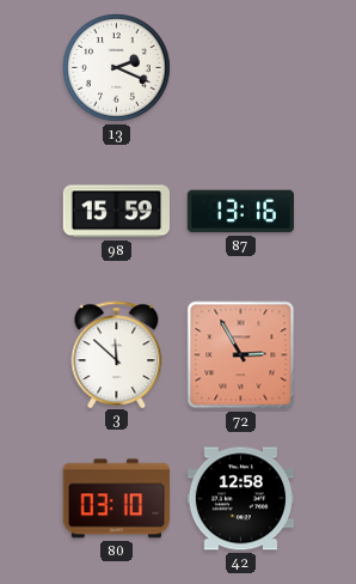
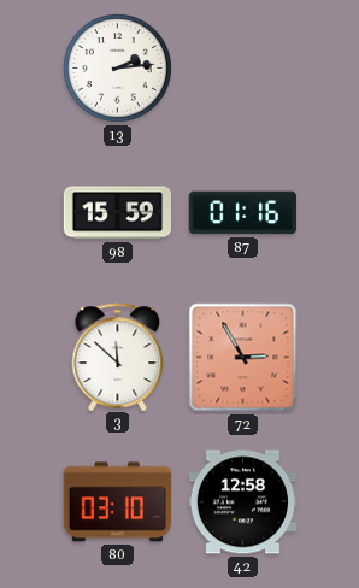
13: 2:19 -> 2:14 (118, 69)
87: 13:16 -> 01:16 (242, 213)
